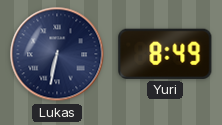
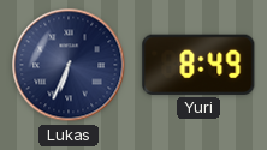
Lukas: 6:32 -> 6:34 (69, 65)
